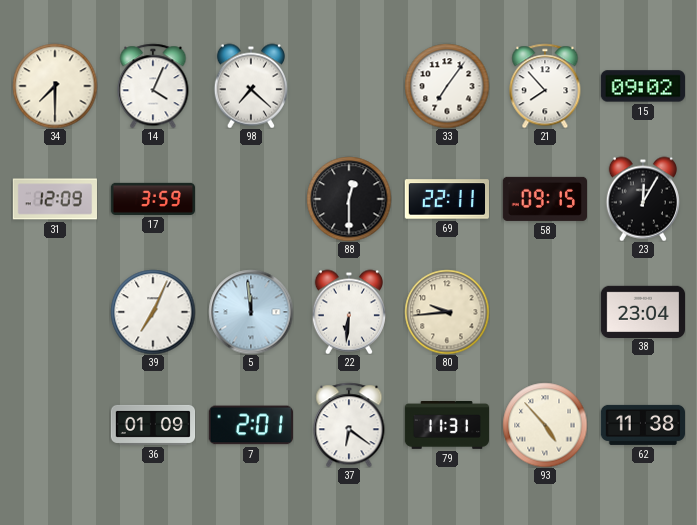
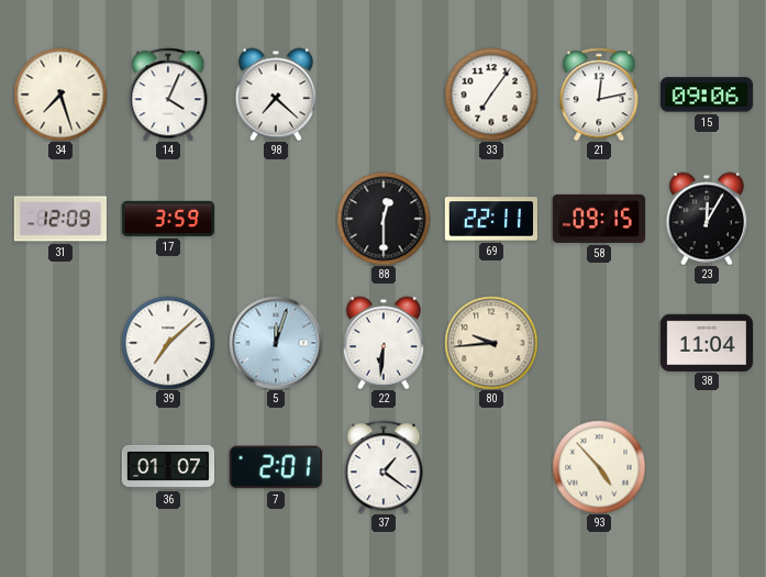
34: 7:30 -> 7:27 (60, 95)
21: 7:53 -> 12:13 (599, 95)
15: 09:02 -> 09:06 (706, 95)
39: 7:04 -> 7:08 (168, 343)
5: 11:59 -> 12:03 (276, 343)
38: 23:04 -> 11:04 (706, 342)
36: 01:09 -> 01:07 (168, 467)
37: 6:21 -> 1:21 (384, 467)
79: 11:31 -> none (446, 426)
62: 11:38 -> none (642, 425)
